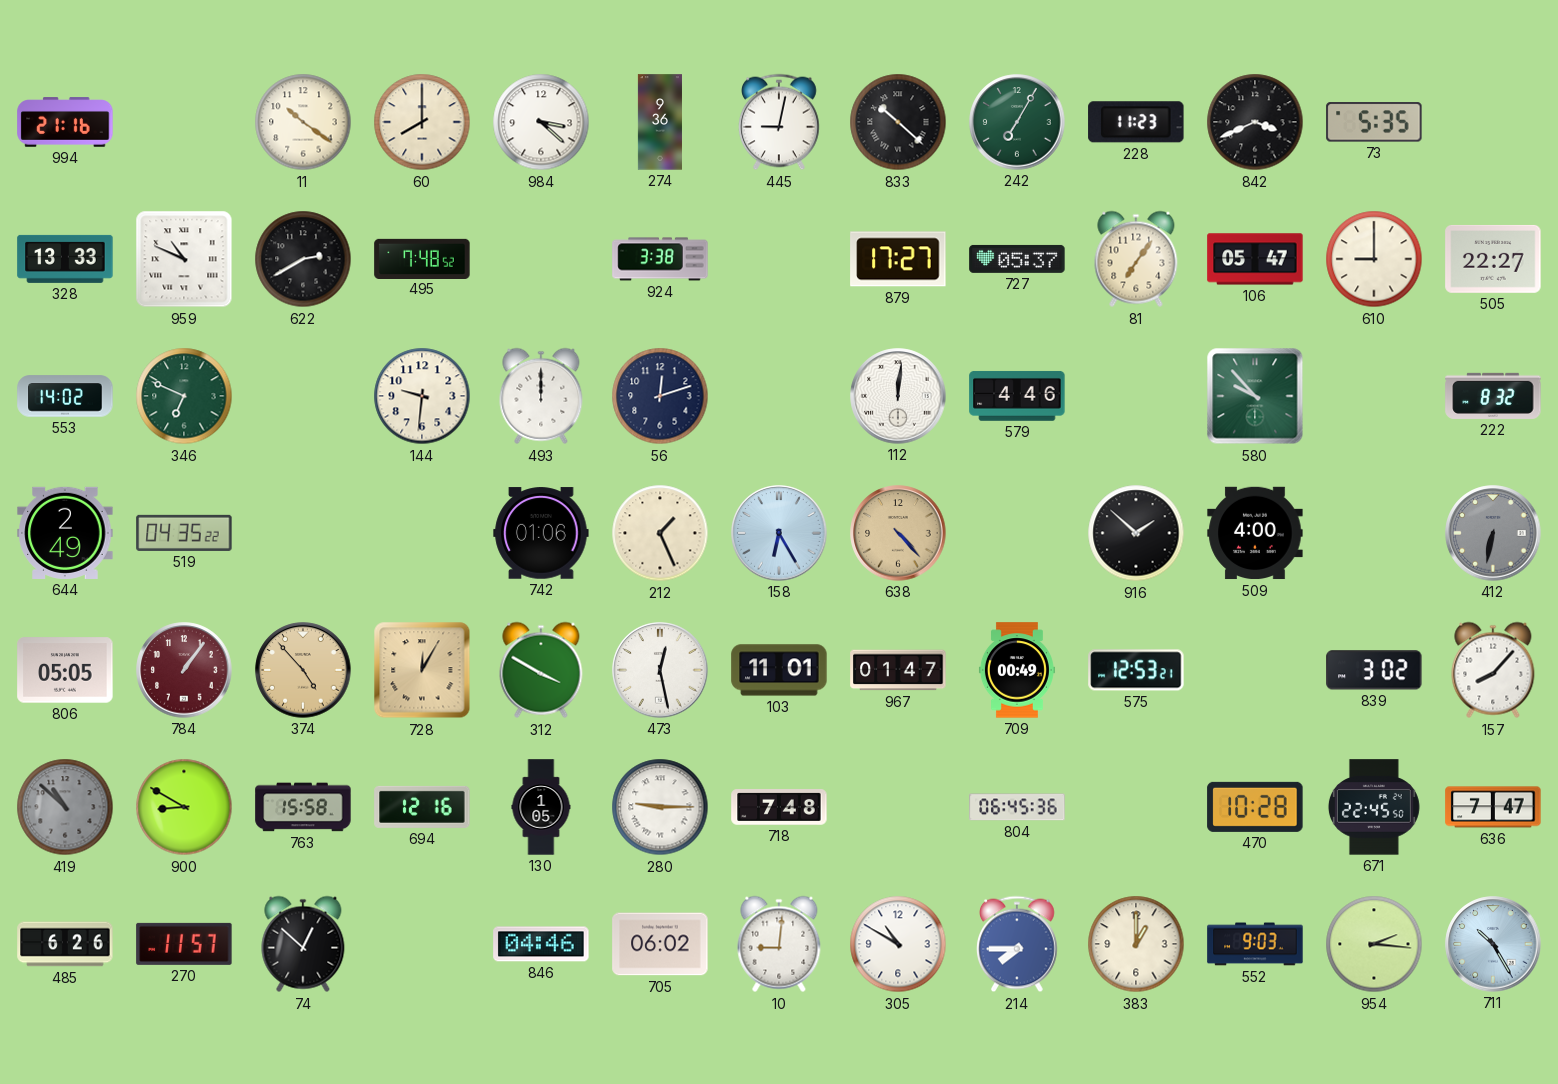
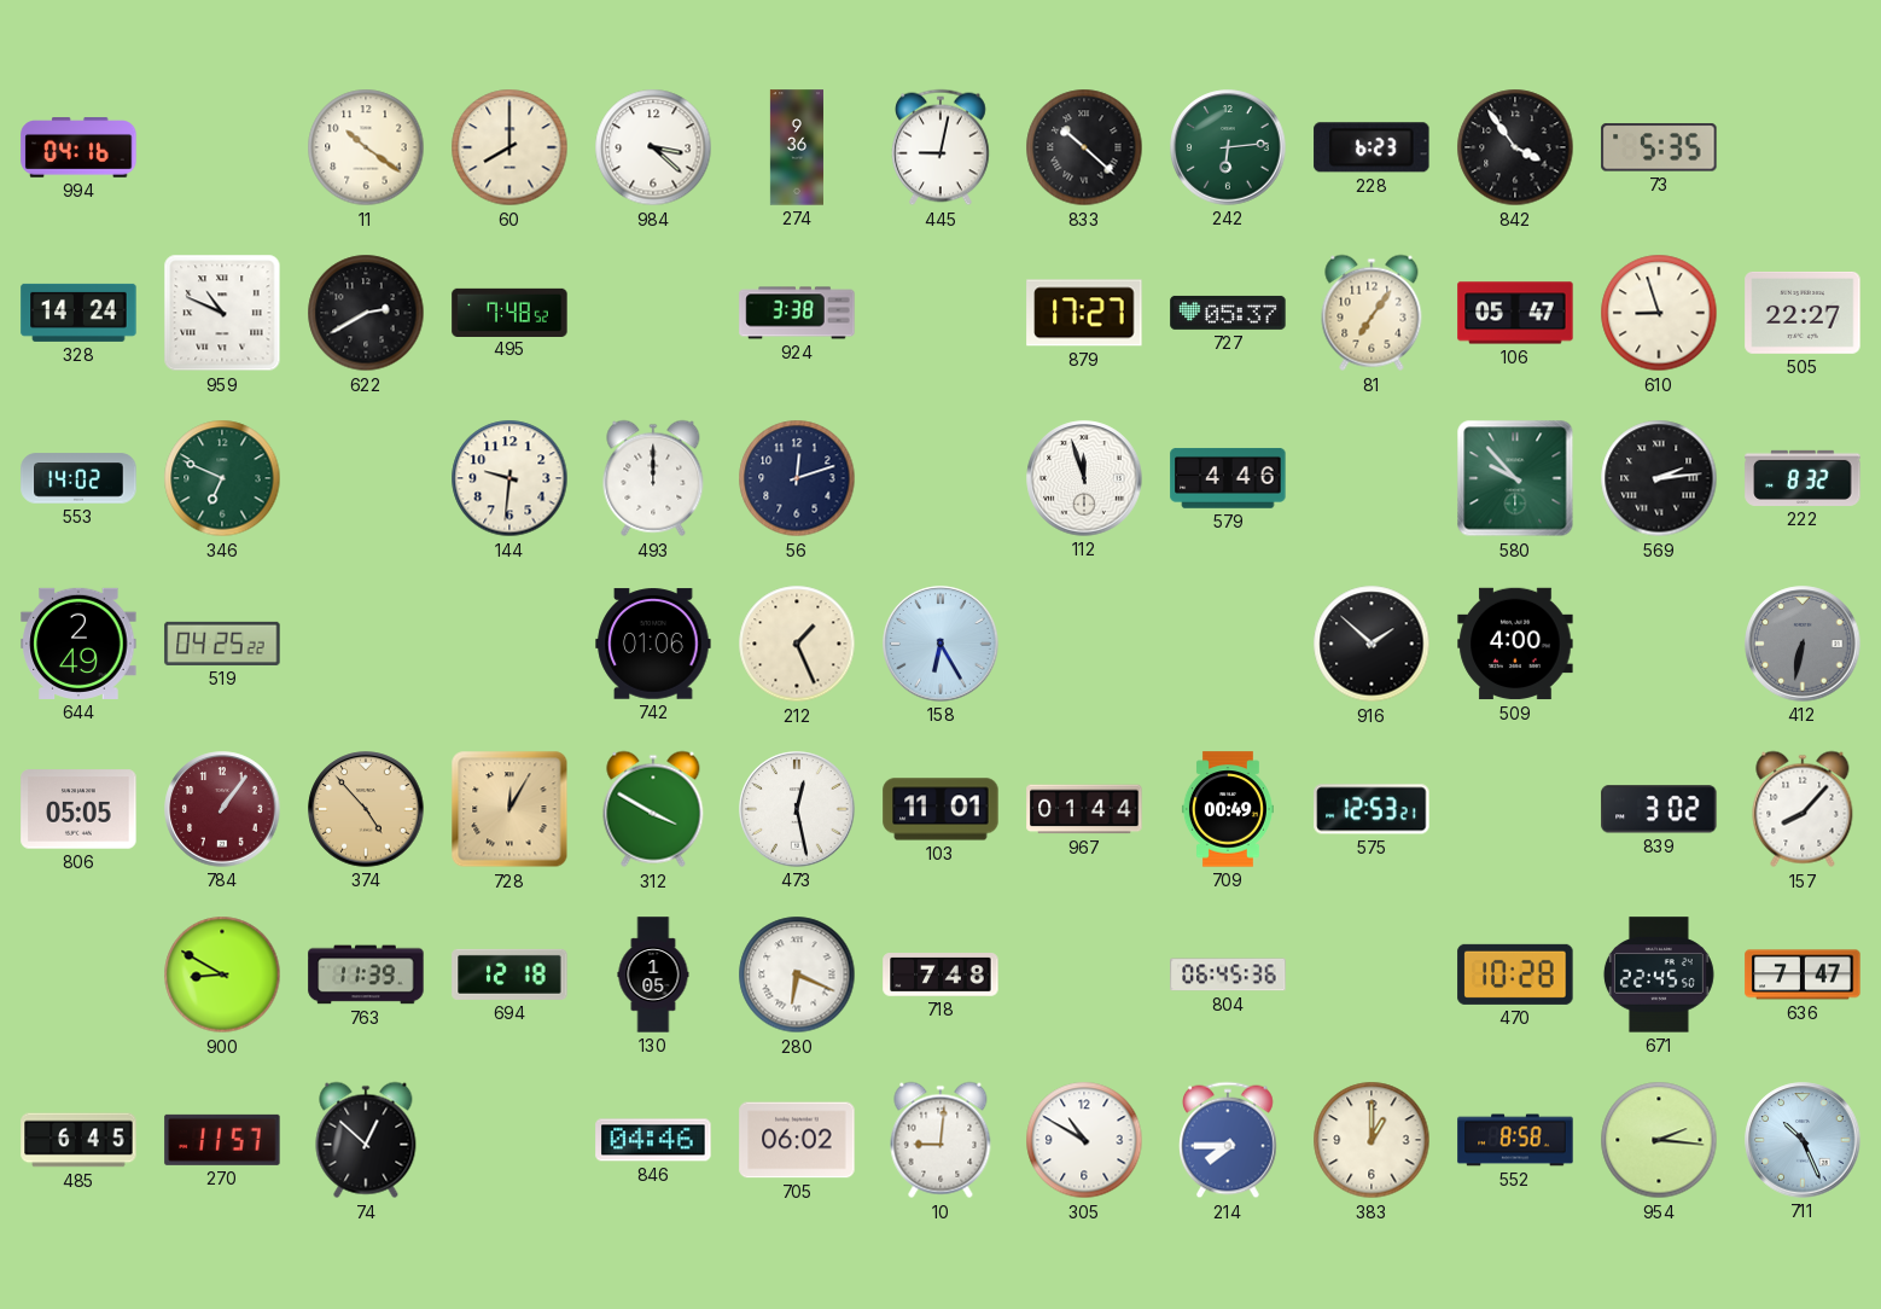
994: 21:16 -> 04:16 (78, 147)
242: 7:05 -> 6:14 (1228, 147)
228: 11:23 -> 6:23 (1372, 147)
842: 3:41 -> 3:54 (1515, 147)
328: 13:33 -> 14:24 (78, 313)
610: 9:00 -> 8:57 (1659, 313)
112: 12:01 -> 11:57 (1084, 478)
569: none -> 2:14 (1659, 478)
519: 04:35 -> 04:25 (222, 644)
638: 4:23 -> none (898, 533)
967: 01:47 -> 01:44 (1084, 809)
419: 10:52 -> none (65, 807)
763: 15:58 -> 11:39 (366, 975)
694: 12:16 -> 12:18 (509, 975)
280: 9:15 -> 6:19 (797, 975)
485: 6:26 -> 6:45 (78, 1140)
552: 9:03 -> 8:58 (1515, 1140)
711: 10:25 -> 10:26 (1803, 1140)
